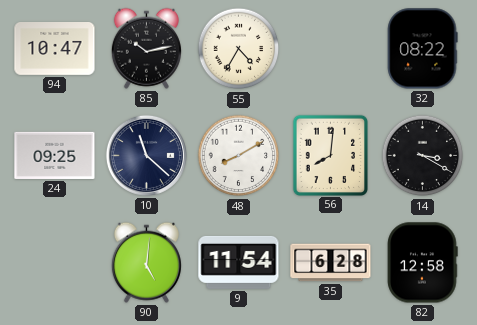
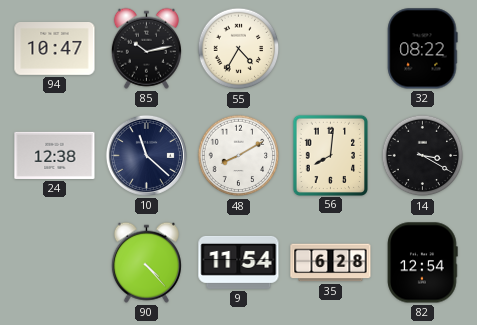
24: 09:25 -> 12:38 (55, 155)
90: 5:01 -> 4:23 (146, 262)
82: 12:58 -> 12:54 (423, 263)
